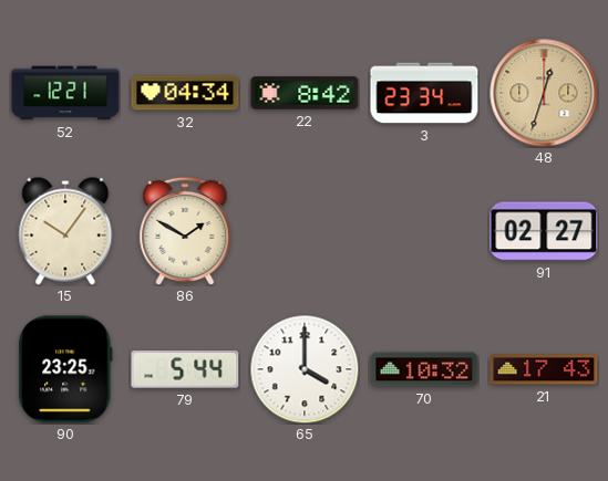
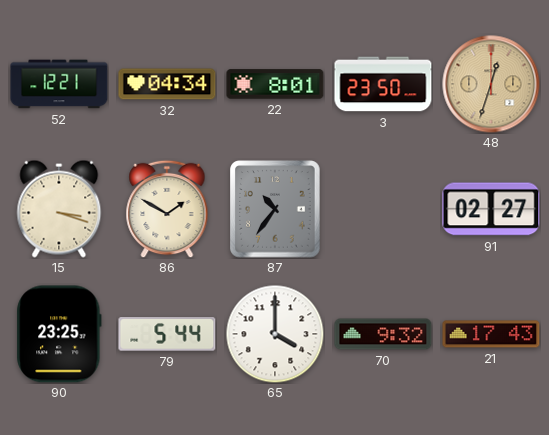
22: 8:42 -> 8:01 (275, 84)
3: 23:34 -> 23:50 (383, 84)
15: 10:06 -> 3:18 (59, 209)
87: none -> 10:36 (275, 209)
70: 10:32 -> 9:32 (383, 334)
